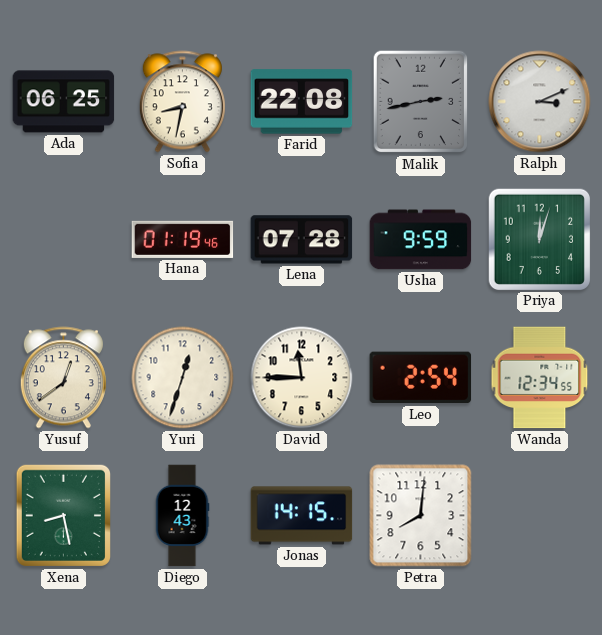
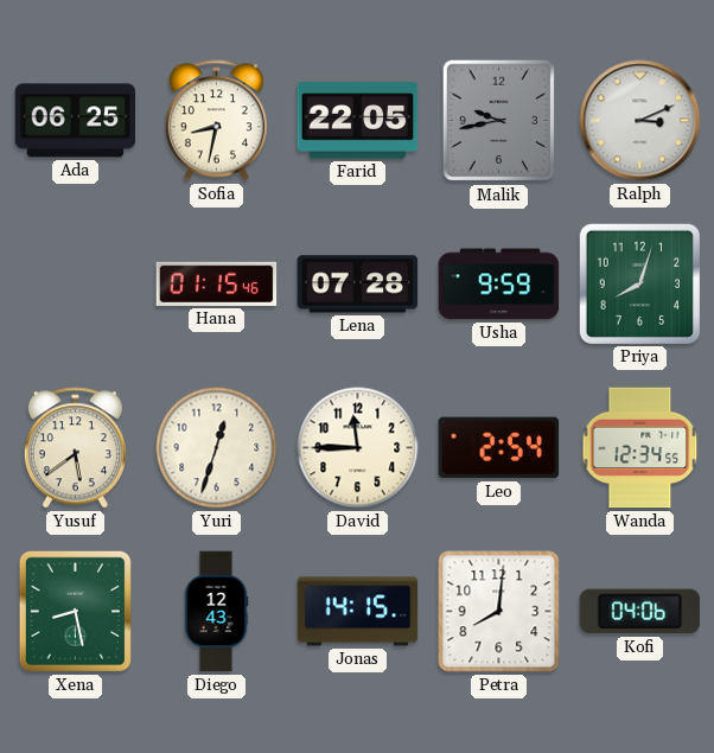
Farid: 22:08 -> 22:05 (358, 121)
Malik: 2:43 -> 9:43 (499, 121)
Hana: 01:19 -> 01:15 (217, 283)
Priya: 12:03 -> 8:03 (639, 283)
Yusuf: 12:39 -> 5:39 (75, 448)
Kofi: none -> 04:06 (639, 612)
